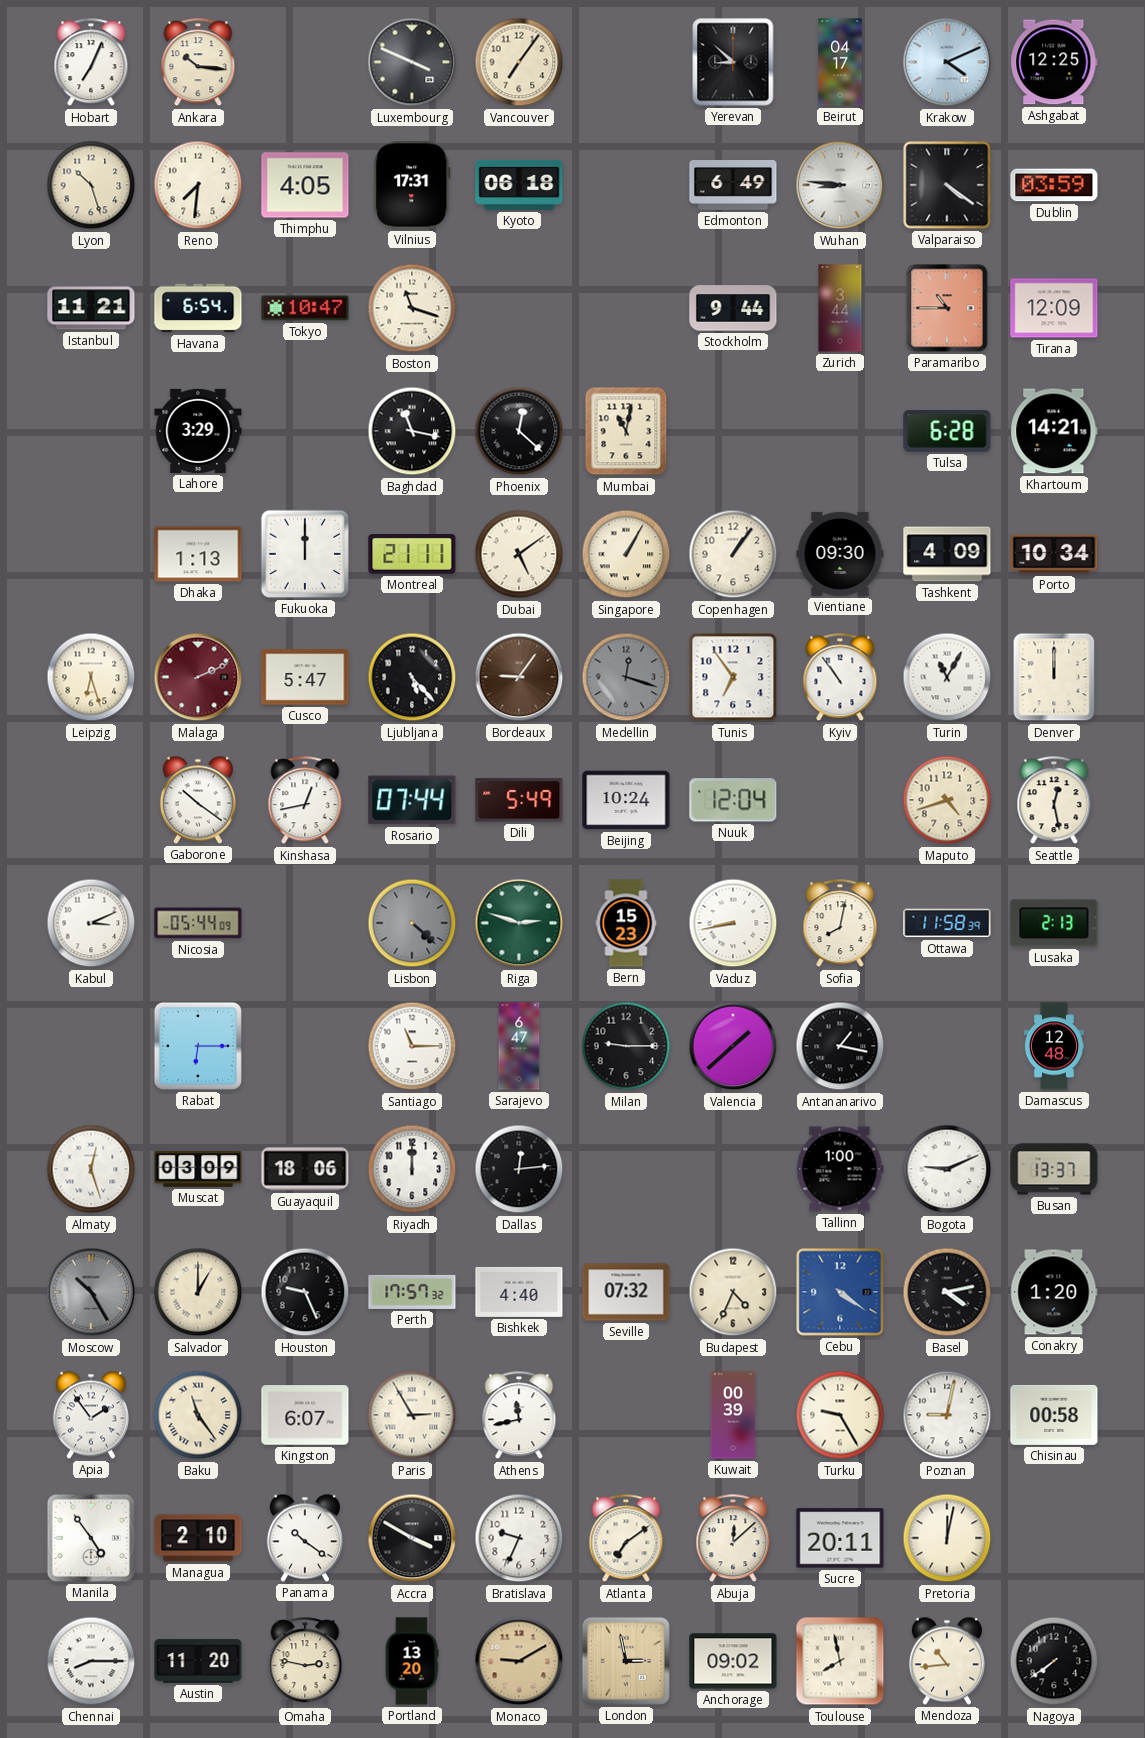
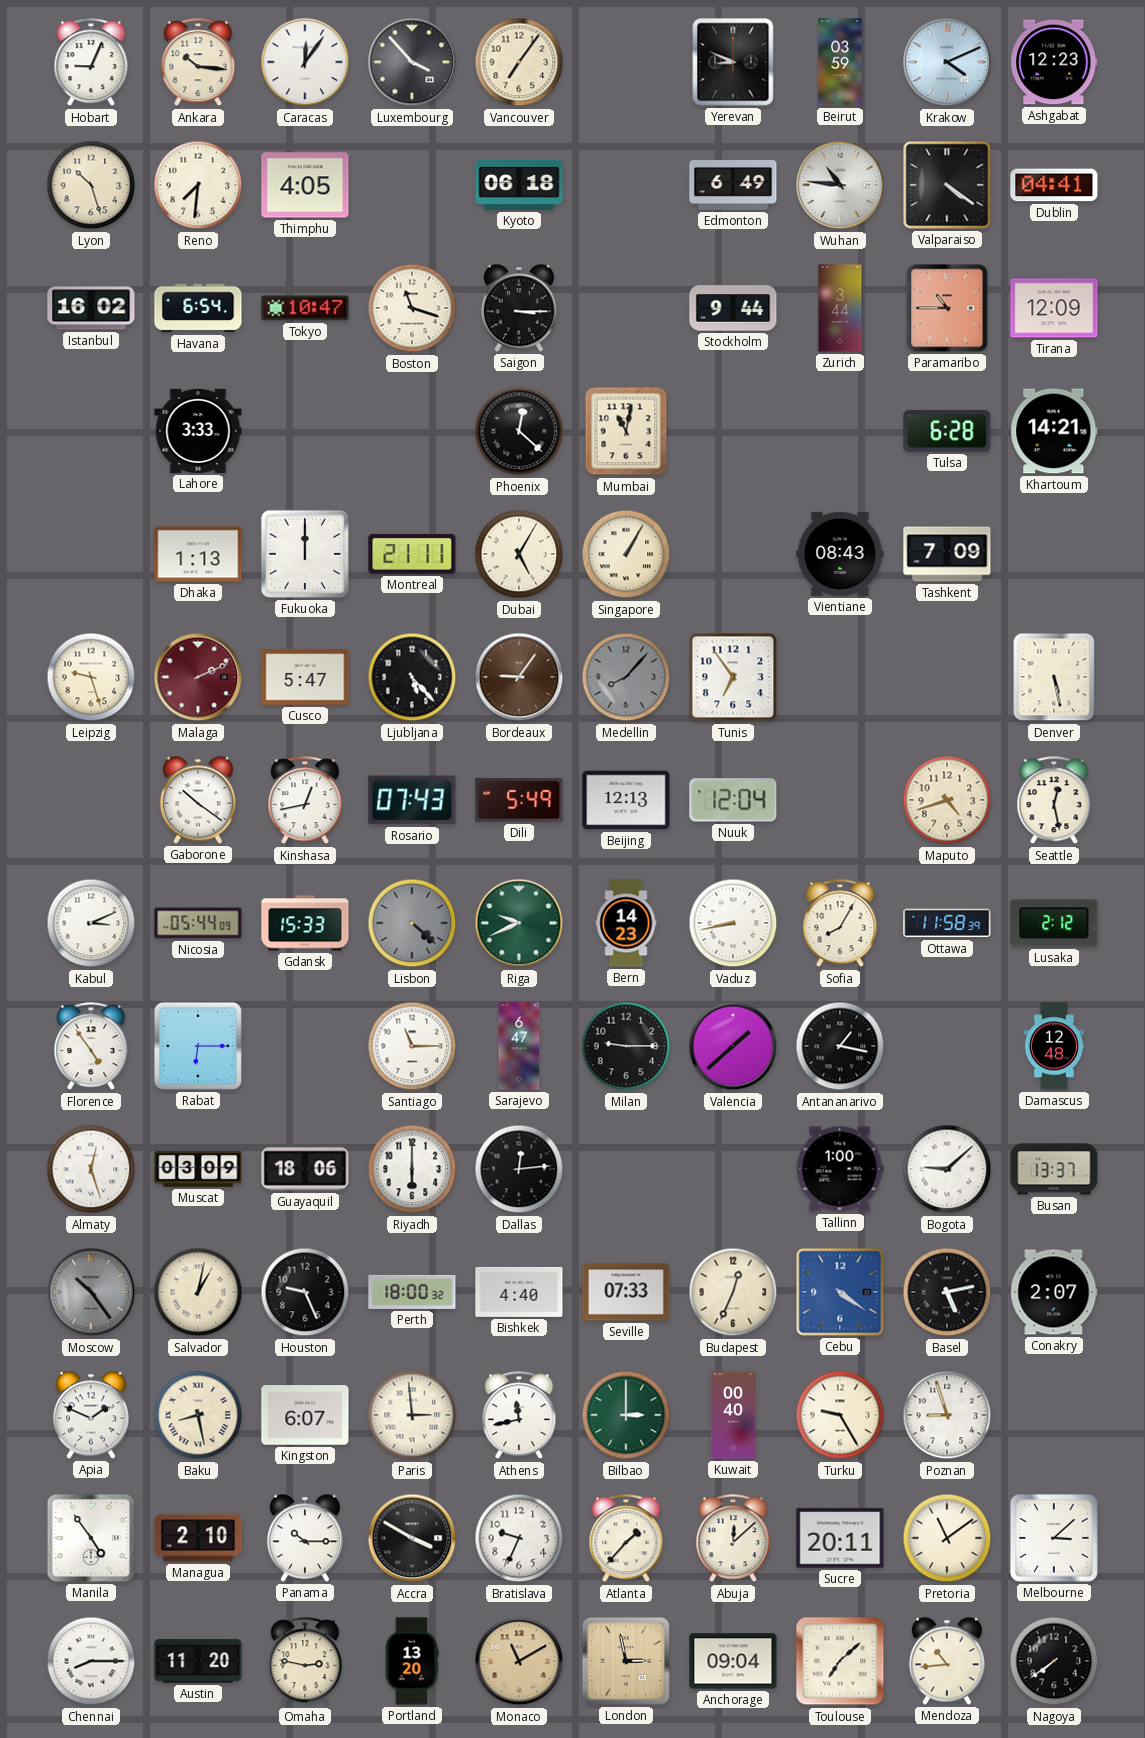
Hobart: 7:04 -> 9:04 (91, 63)
Caracas: none -> 12:06 (305, 62)
Luxembourg: 3:49 -> 3:53 (412, 62)
Yerevan: 8:52 -> 8:49 (733, 62)
Beirut: 04:17 -> 03:59 (840, 62)
Ashgabat: 12:25 -> 12:23 (1054, 62)
Vilnius: 17:31 -> none (412, 185)
Wuhan: 8:46 -> 10:46 (840, 185)
Dublin: 03:59 -> 04:41 (1054, 185)
Istanbul: 11:21 -> 16:02 (91, 308)
Saigon: none -> 3:15 (519, 308)
Lahore: 3:29 -> 3:33 (198, 431)
Baghdad: 11:17 -> none (412, 431)
Dubai: 5:09 -> 5:05 (519, 554)
Copenhagen: 1:06 -> none (733, 554)
Vientiane: 09:30 -> 08:43 (840, 554)
Tashkent: 4:09 -> 7:09 (947, 554)
Porto: 10:34 -> none (1054, 554)
Leipzig: 6:27 -> 9:27 (91, 677)
Medellin: 12:18 -> 8:07 (626, 677)
Kyiv: 10:54 -> none (840, 678)
Turin: 11:05 -> none (947, 677)
Denver: 12:00 -> 5:28 (1054, 677)
Rosario: 07:44 -> 07:43 (412, 800)
Beijing: 10:24 -> 12:13 (626, 800)
Gdansk: none -> 15:33 (305, 923)
Riga: 2:48 -> 9:41 (519, 923)
Bern: 15:23 -> 14:23 (626, 923)
Sofia: 8:02 -> 8:05 (840, 924)
Lusaka: 2:13 -> 2:12 (1054, 923)
Florence: none -> 4:54 (91, 1047)
Riyadh: 12:00 -> 6:00 (412, 1169)
Bogota: 9:11 -> 9:08 (947, 1169)
Moscow: 10:25 -> 10:24 (91, 1292)
Salvador: 1:00 -> 1:02 (198, 1292)
Perth: 17:57 -> 18:00 (412, 1292)
Seville: 07:32 -> 07:33 (626, 1292)
Budapest: 4:34 -> 12:34 (733, 1292)
Basel: 4:13 -> 5:13 (947, 1292)
Conakry: 1:20 -> 2:07 (1054, 1292)
Apia: 1:54 -> 1:49 (91, 1415)
Baku: 11:24 -> 8:28 (198, 1415)
Paris: 2:55 -> 2:59 (412, 1415)
Bilbao: none -> 3:00 (626, 1415)
Kuwait: 00:39 -> 00:40 (732, 1415)
Poznan: 9:02 -> 8:57 (947, 1415)
Chisinau: 00:58 -> none (1054, 1415)
Panama: 10:21 -> 10:15 (305, 1538)
Atlanta: 7:09 -> 1:37 (626, 1539)
Pretoria: 12:02 -> 11:09 (947, 1538)
Melbourne: none -> 3:08 (1054, 1538)
Monaco: 9:10 -> 11:10 (519, 1661)
Anchorage: 09:02 -> 09:04 (733, 1661)
Toulouse: 7:58 -> 7:08 (840, 1661)
